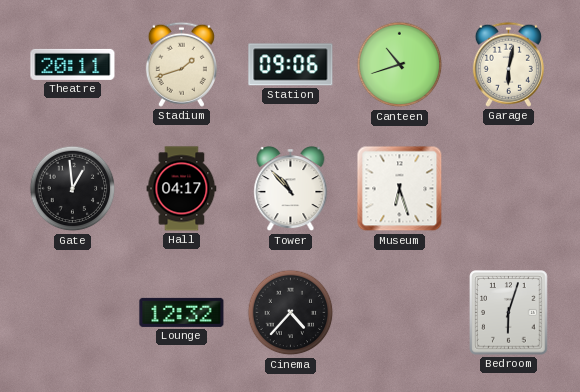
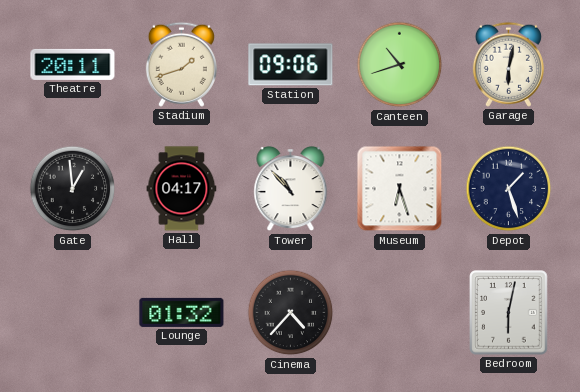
Depot: none -> 1:27 (509, 189)
Lounge: 12:32 -> 01:32 (182, 312)
Bedroom: 6:03 -> 6:02 (509, 313)
